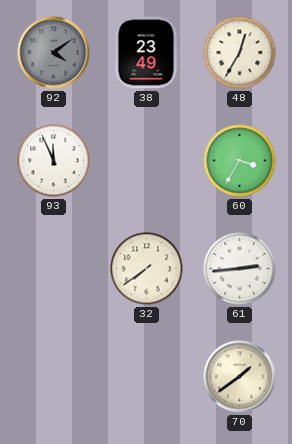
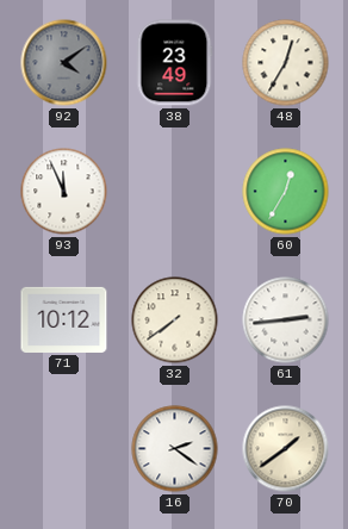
60: 3:35 -> 12:35 (286, 192)
71: none -> 10:12 (64, 319)
16: none -> 2:21 (175, 449)
